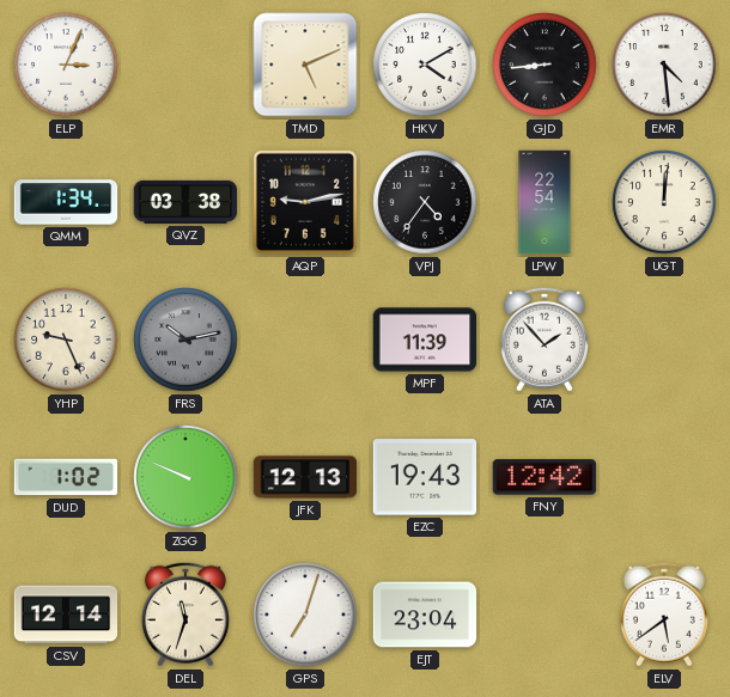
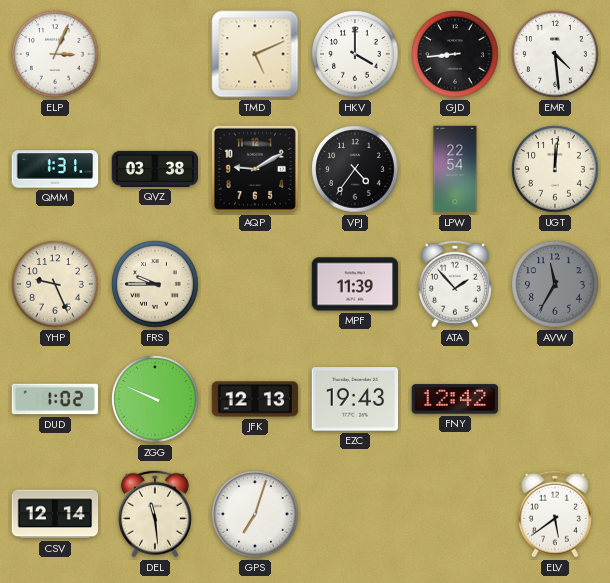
HKV: 4:10 -> 4:00 (355, 54)
QMM: 1:34 -> 1:31 (55, 169)
AQP: 9:13 -> 9:10 (255, 169)
FRS: 10:13 -> 9:45 (155, 284)
FRS dial: grey -> cream (155, 284)
AVW: none -> 11:35 (555, 284)
DEL: 11:33 -> 11:29 (155, 514)
EJT: 23:04 -> none (425, 615)
